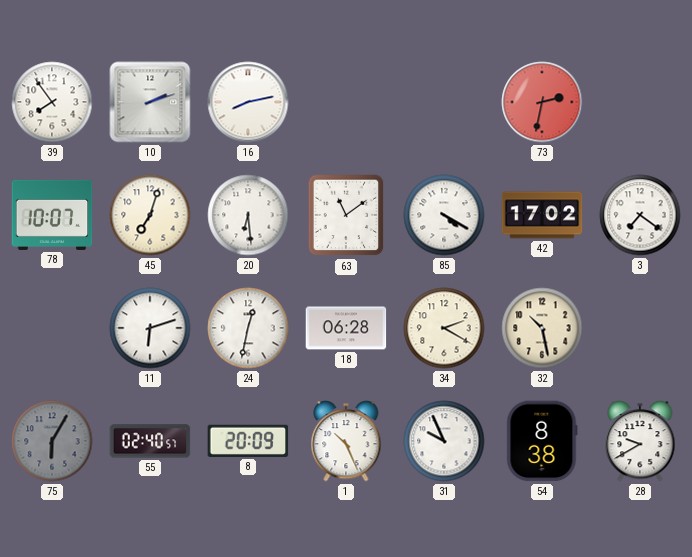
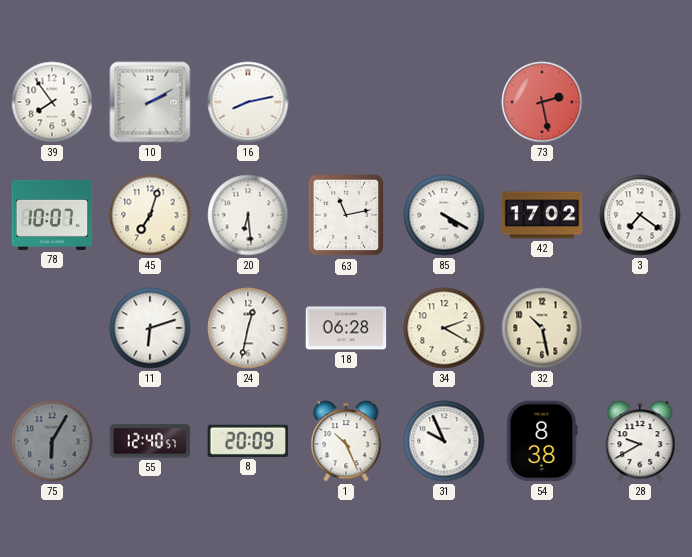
10: 2:12 -> 2:10 (150, 102)
73: 2:32 -> 2:28 (542, 102)
63: 11:09 -> 11:13 (346, 215)
55: 02:40 -> 12:40 (150, 441)
